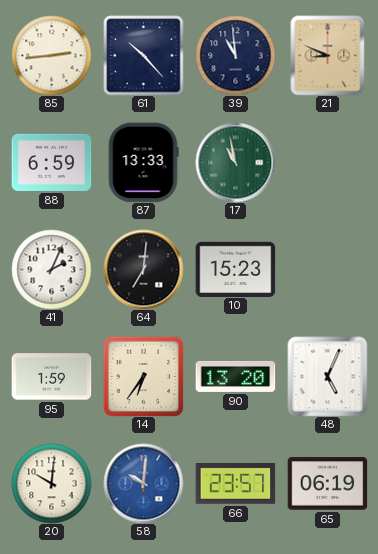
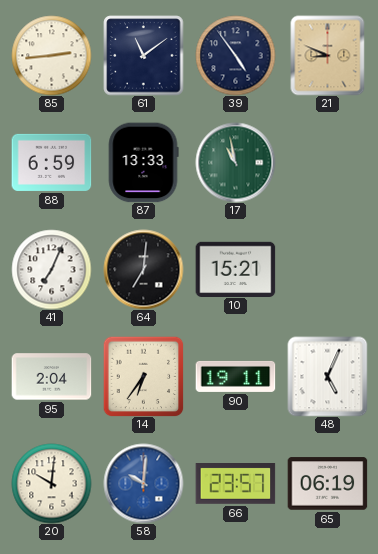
61: 10:23 -> 11:09 (143, 55)
39: 10:59 -> 4:54 (235, 55)
41: 2:04 -> 7:04 (51, 269)
10: 15:23 -> 15:21 (235, 269)
95: 1:59 -> 2:04 (51, 377)
90: 13:20 -> 19:11 (235, 376)
